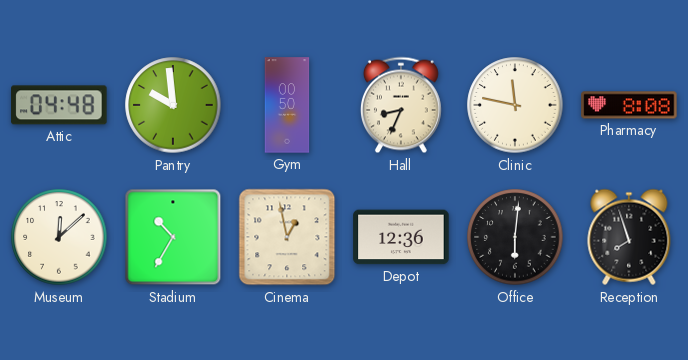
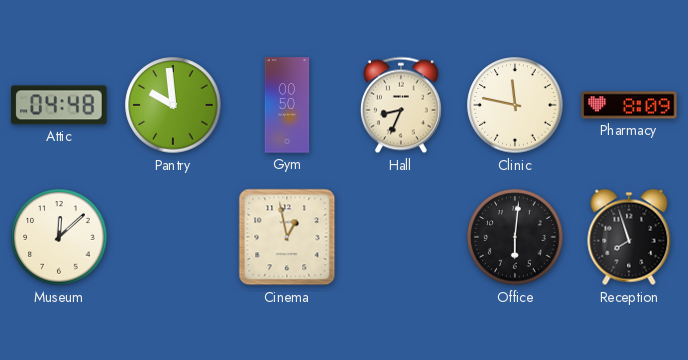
Pharmacy: 8:08 -> 8:09 (629, 105)
Stadium: 10:35 -> none (173, 237)
Depot: 12:36 -> none (401, 237)
